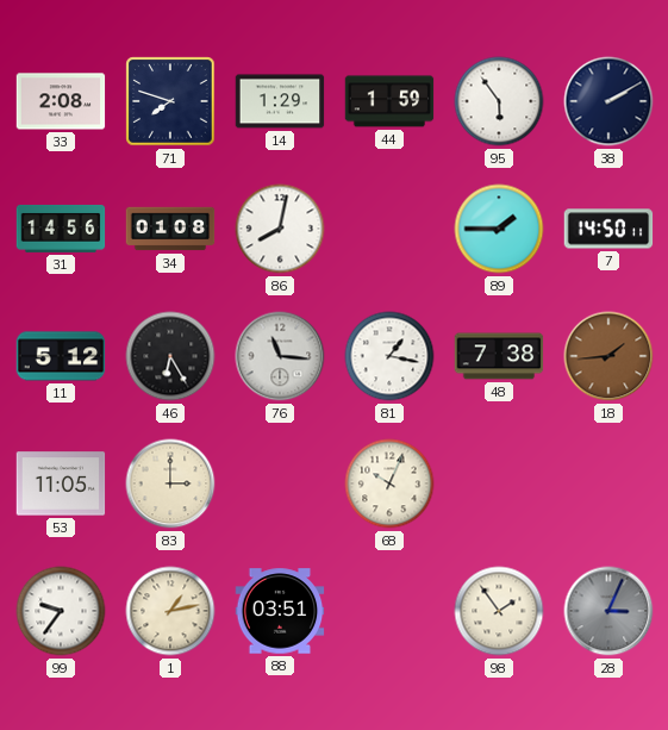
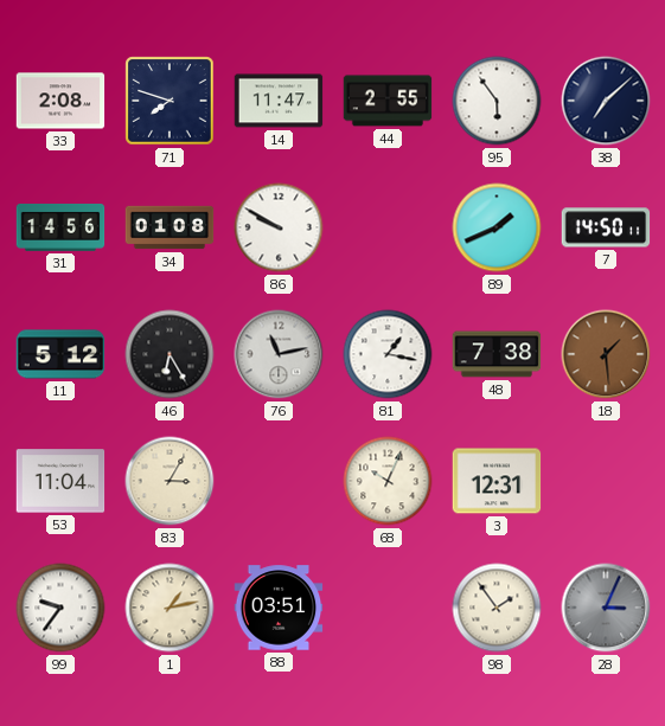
14: 1:29 -> 11:47 (279, 101)
44: 1:59 -> 2:55 (388, 101)
38: 2:10 -> 7:08 (606, 101)
86: 8:02 -> 9:50 (279, 227)
89: 1:45 -> 1:41 (497, 227)
76: 11:16 -> 11:13 (279, 354)
18: 1:44 -> 1:29 (606, 354)
53: 11:05 -> 11:04 (60, 481)
83: 3:00 -> 3:05 (170, 481)
3: none -> 12:31 (497, 481)
